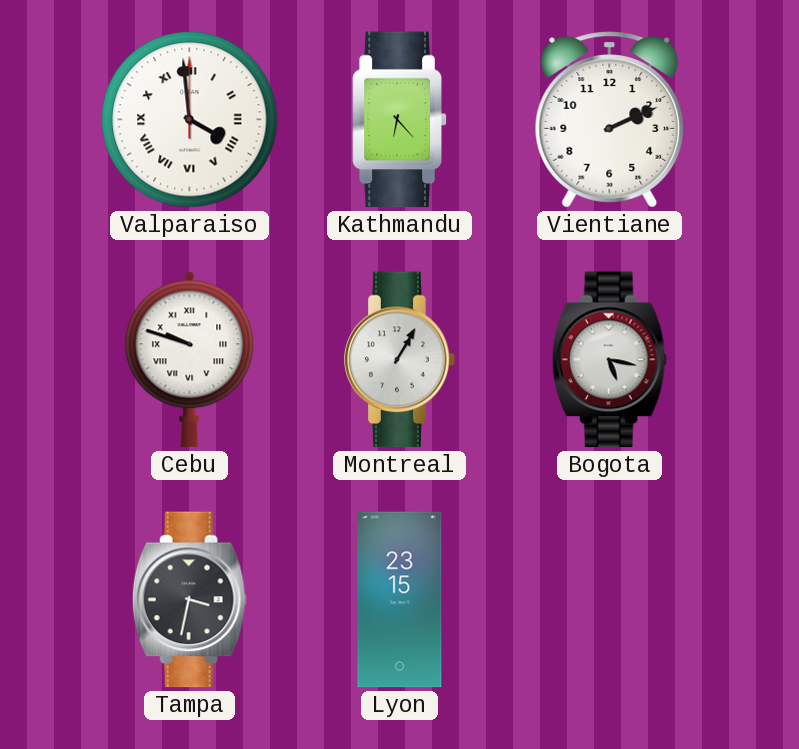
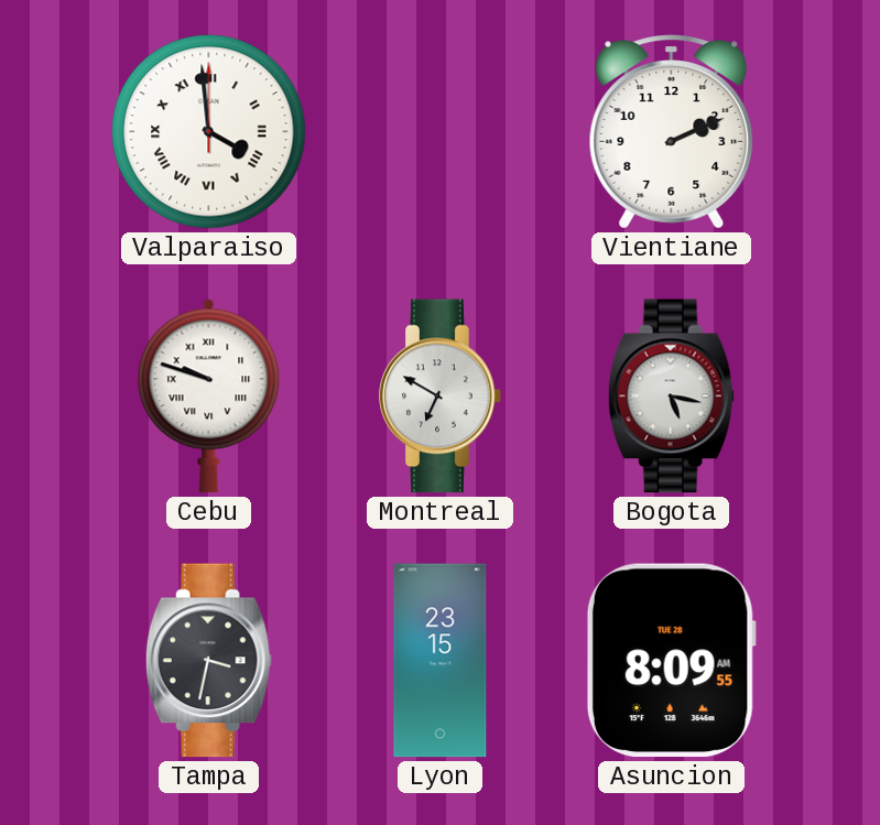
Kathmandu: 6:23 -> none (400, 120)
Montreal: 1:05 -> 6:50 (441, 397)
Asuncion: none -> 8:09 (671, 661)
